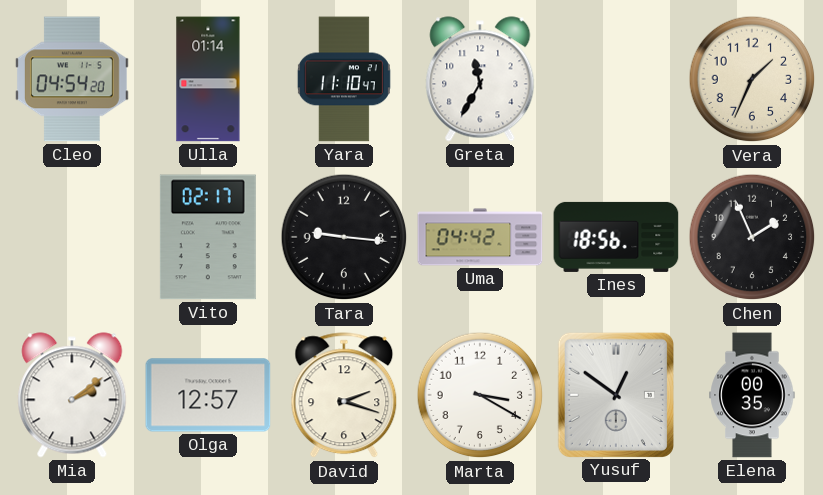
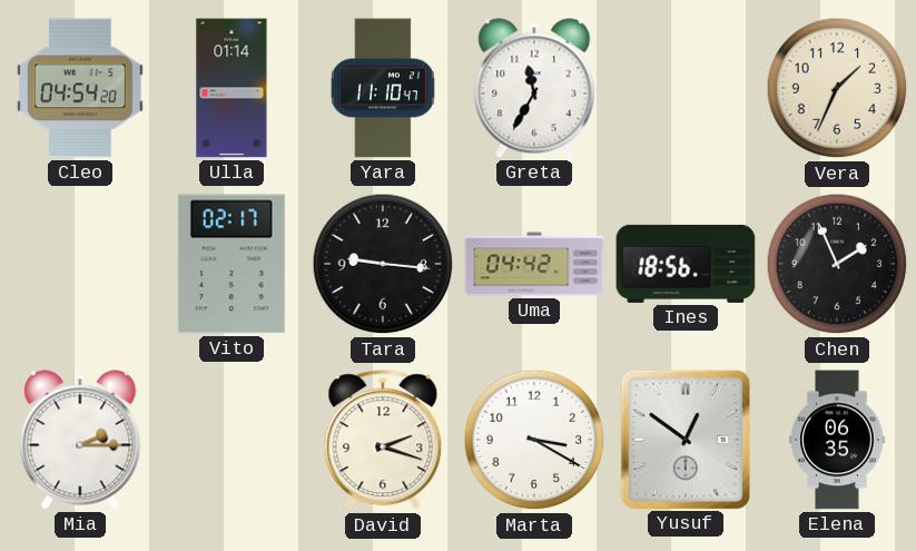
Mia: 2:09 -> 2:15 (80, 440)
Olga: 12:57 -> none (208, 395)
Elena: 00:35 -> 06:35 (837, 440)
